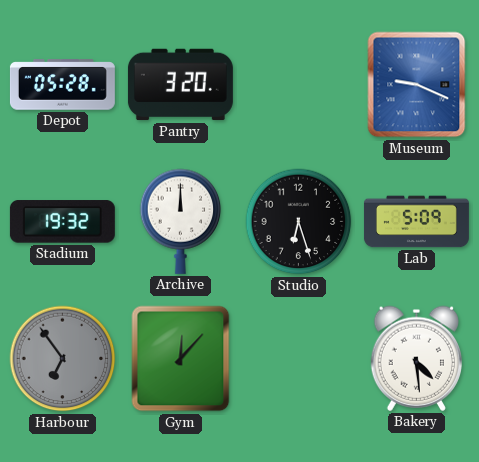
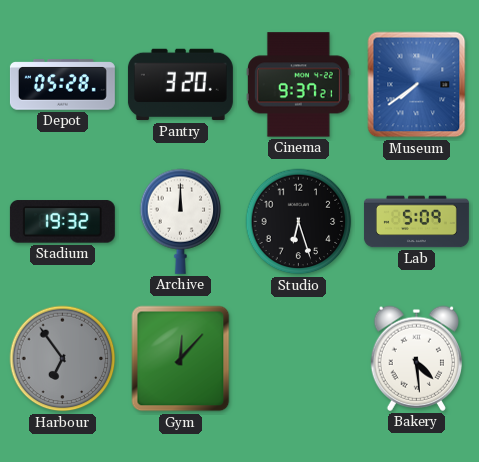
Cinema: none -> 9:37 (298, 85)
Museum: 9:19 -> 7:39 (417, 85)
